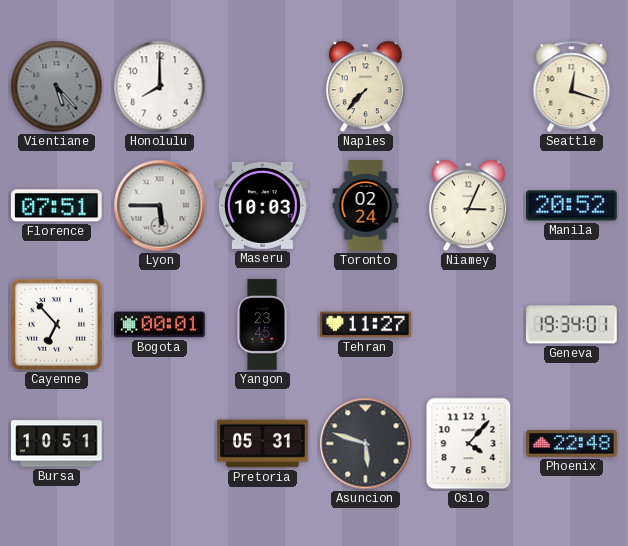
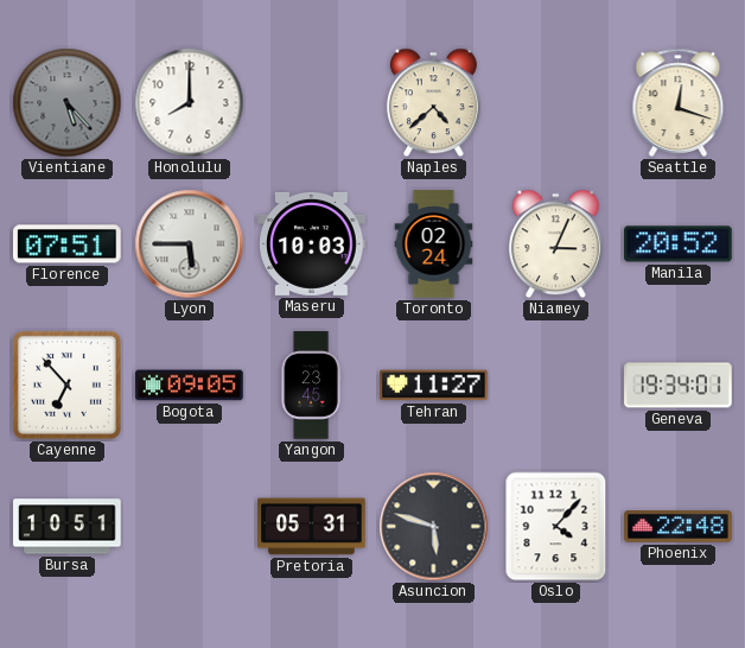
Naples: 7:37 -> 4:38 (433, 103)
Bogota: 00:01 -> 09:05 (190, 386)
